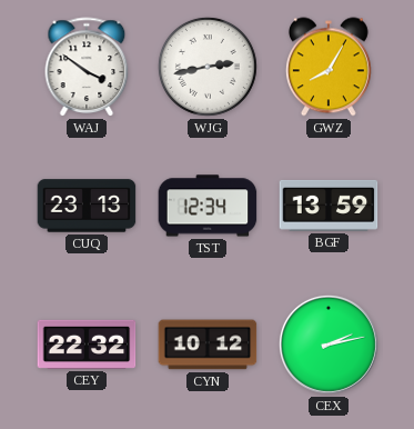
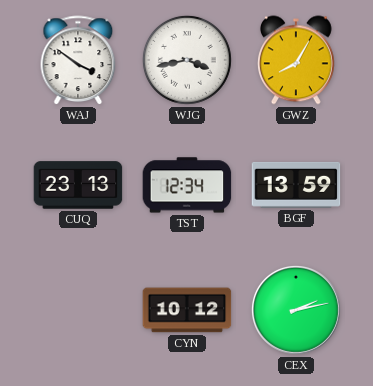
WJG: 2:43 -> 3:43 (187, 60)
CEY: 22:32 -> none (87, 345)
